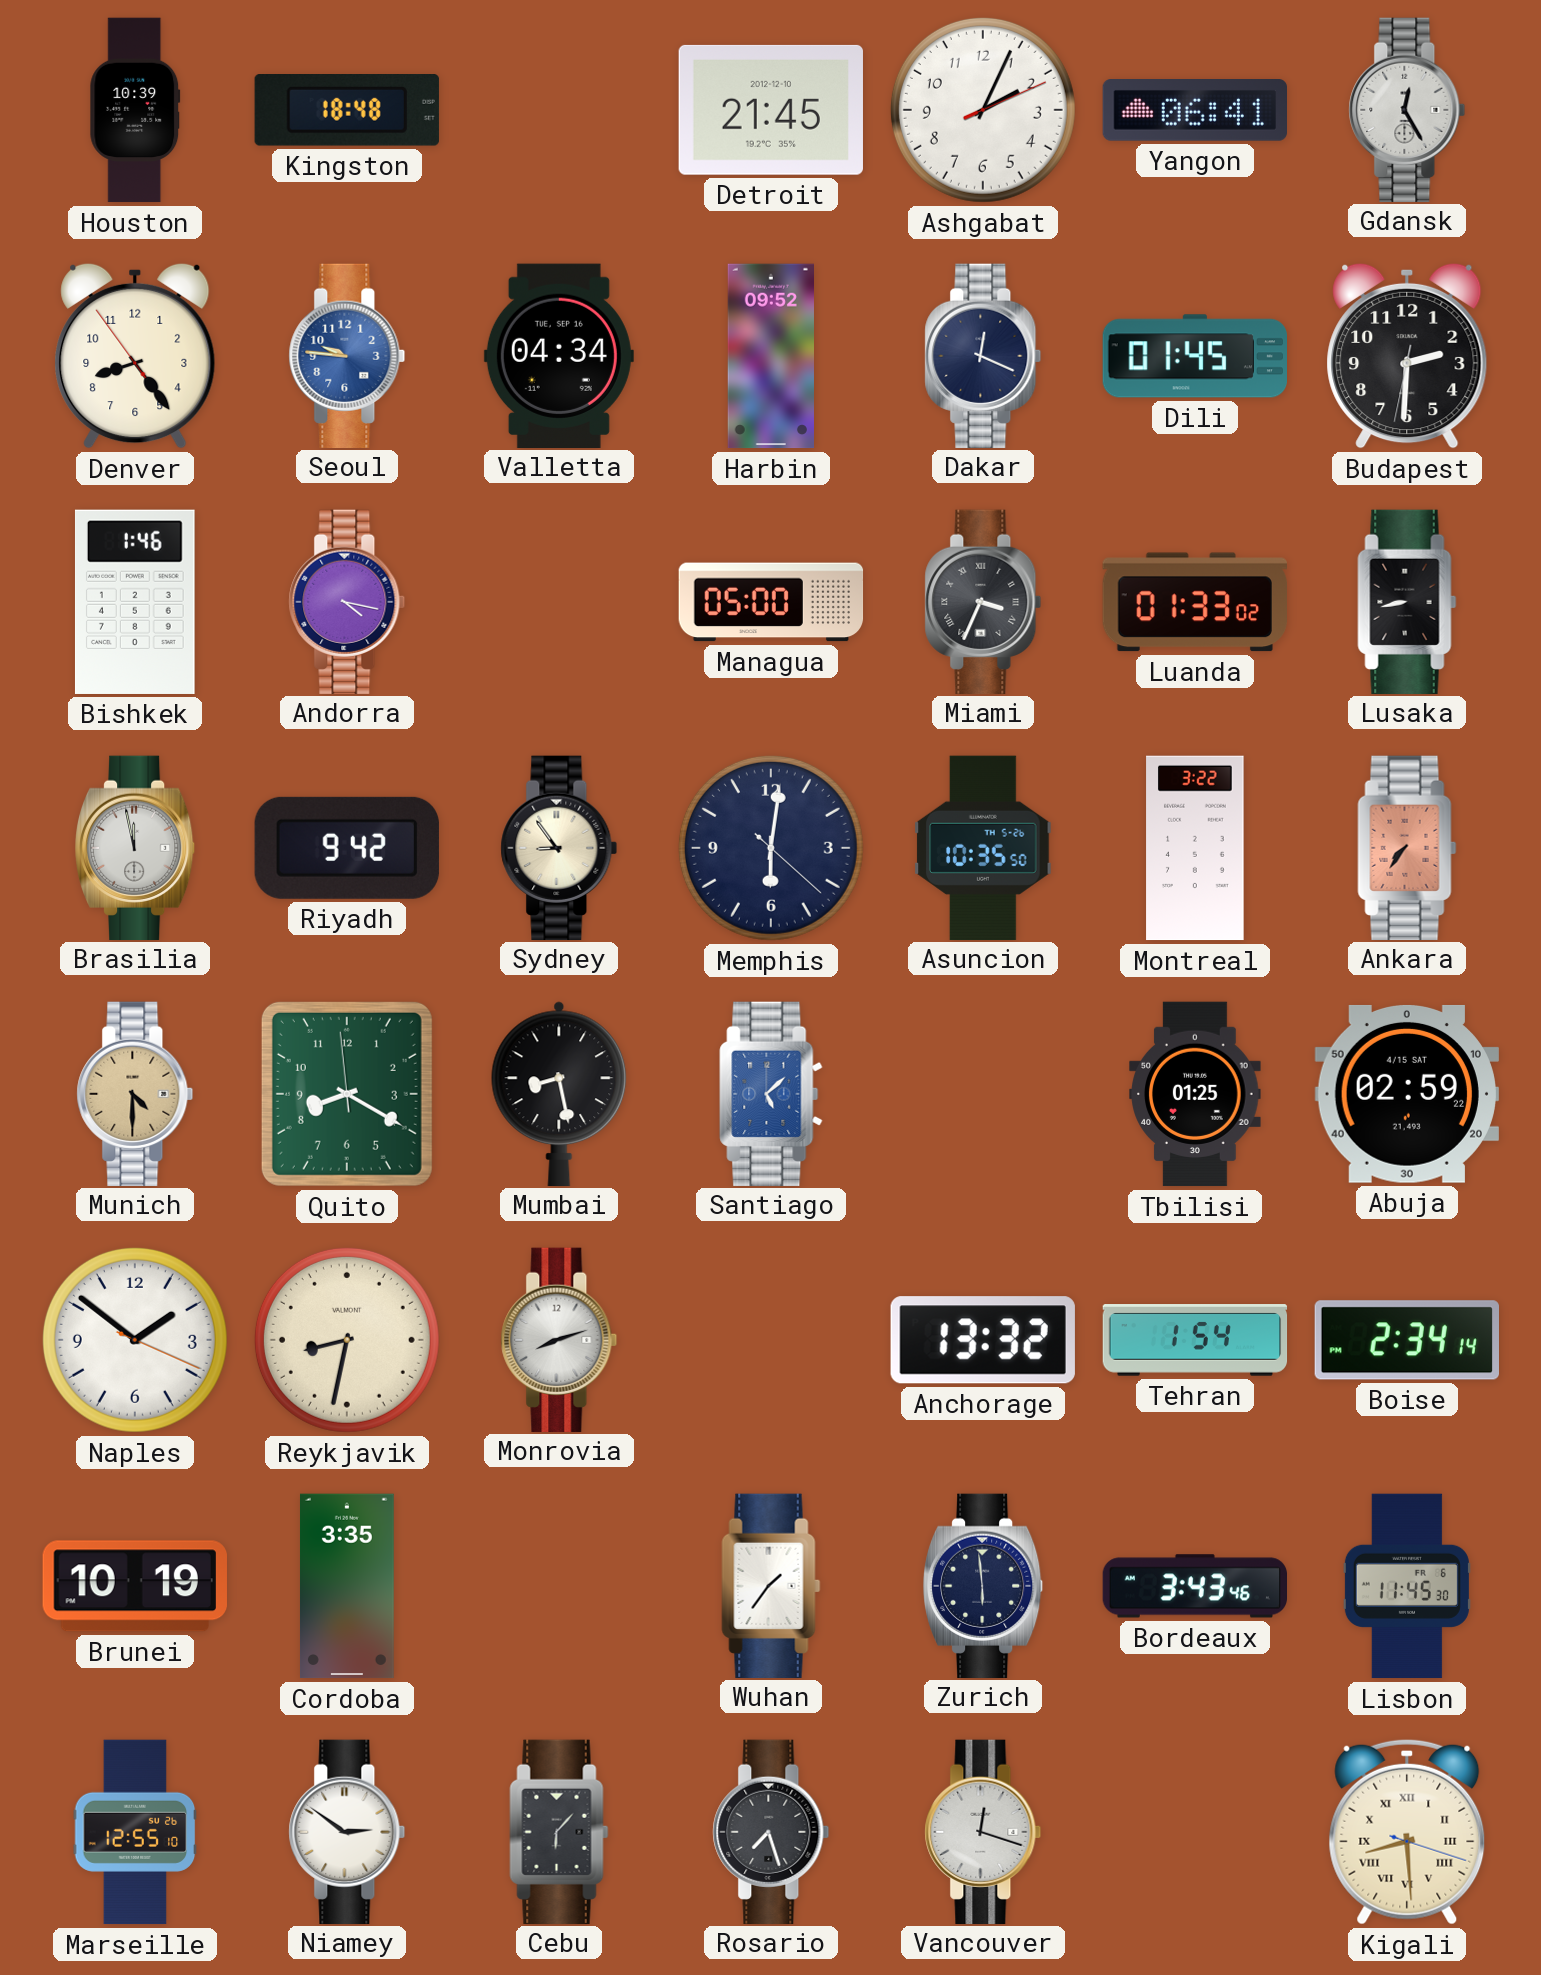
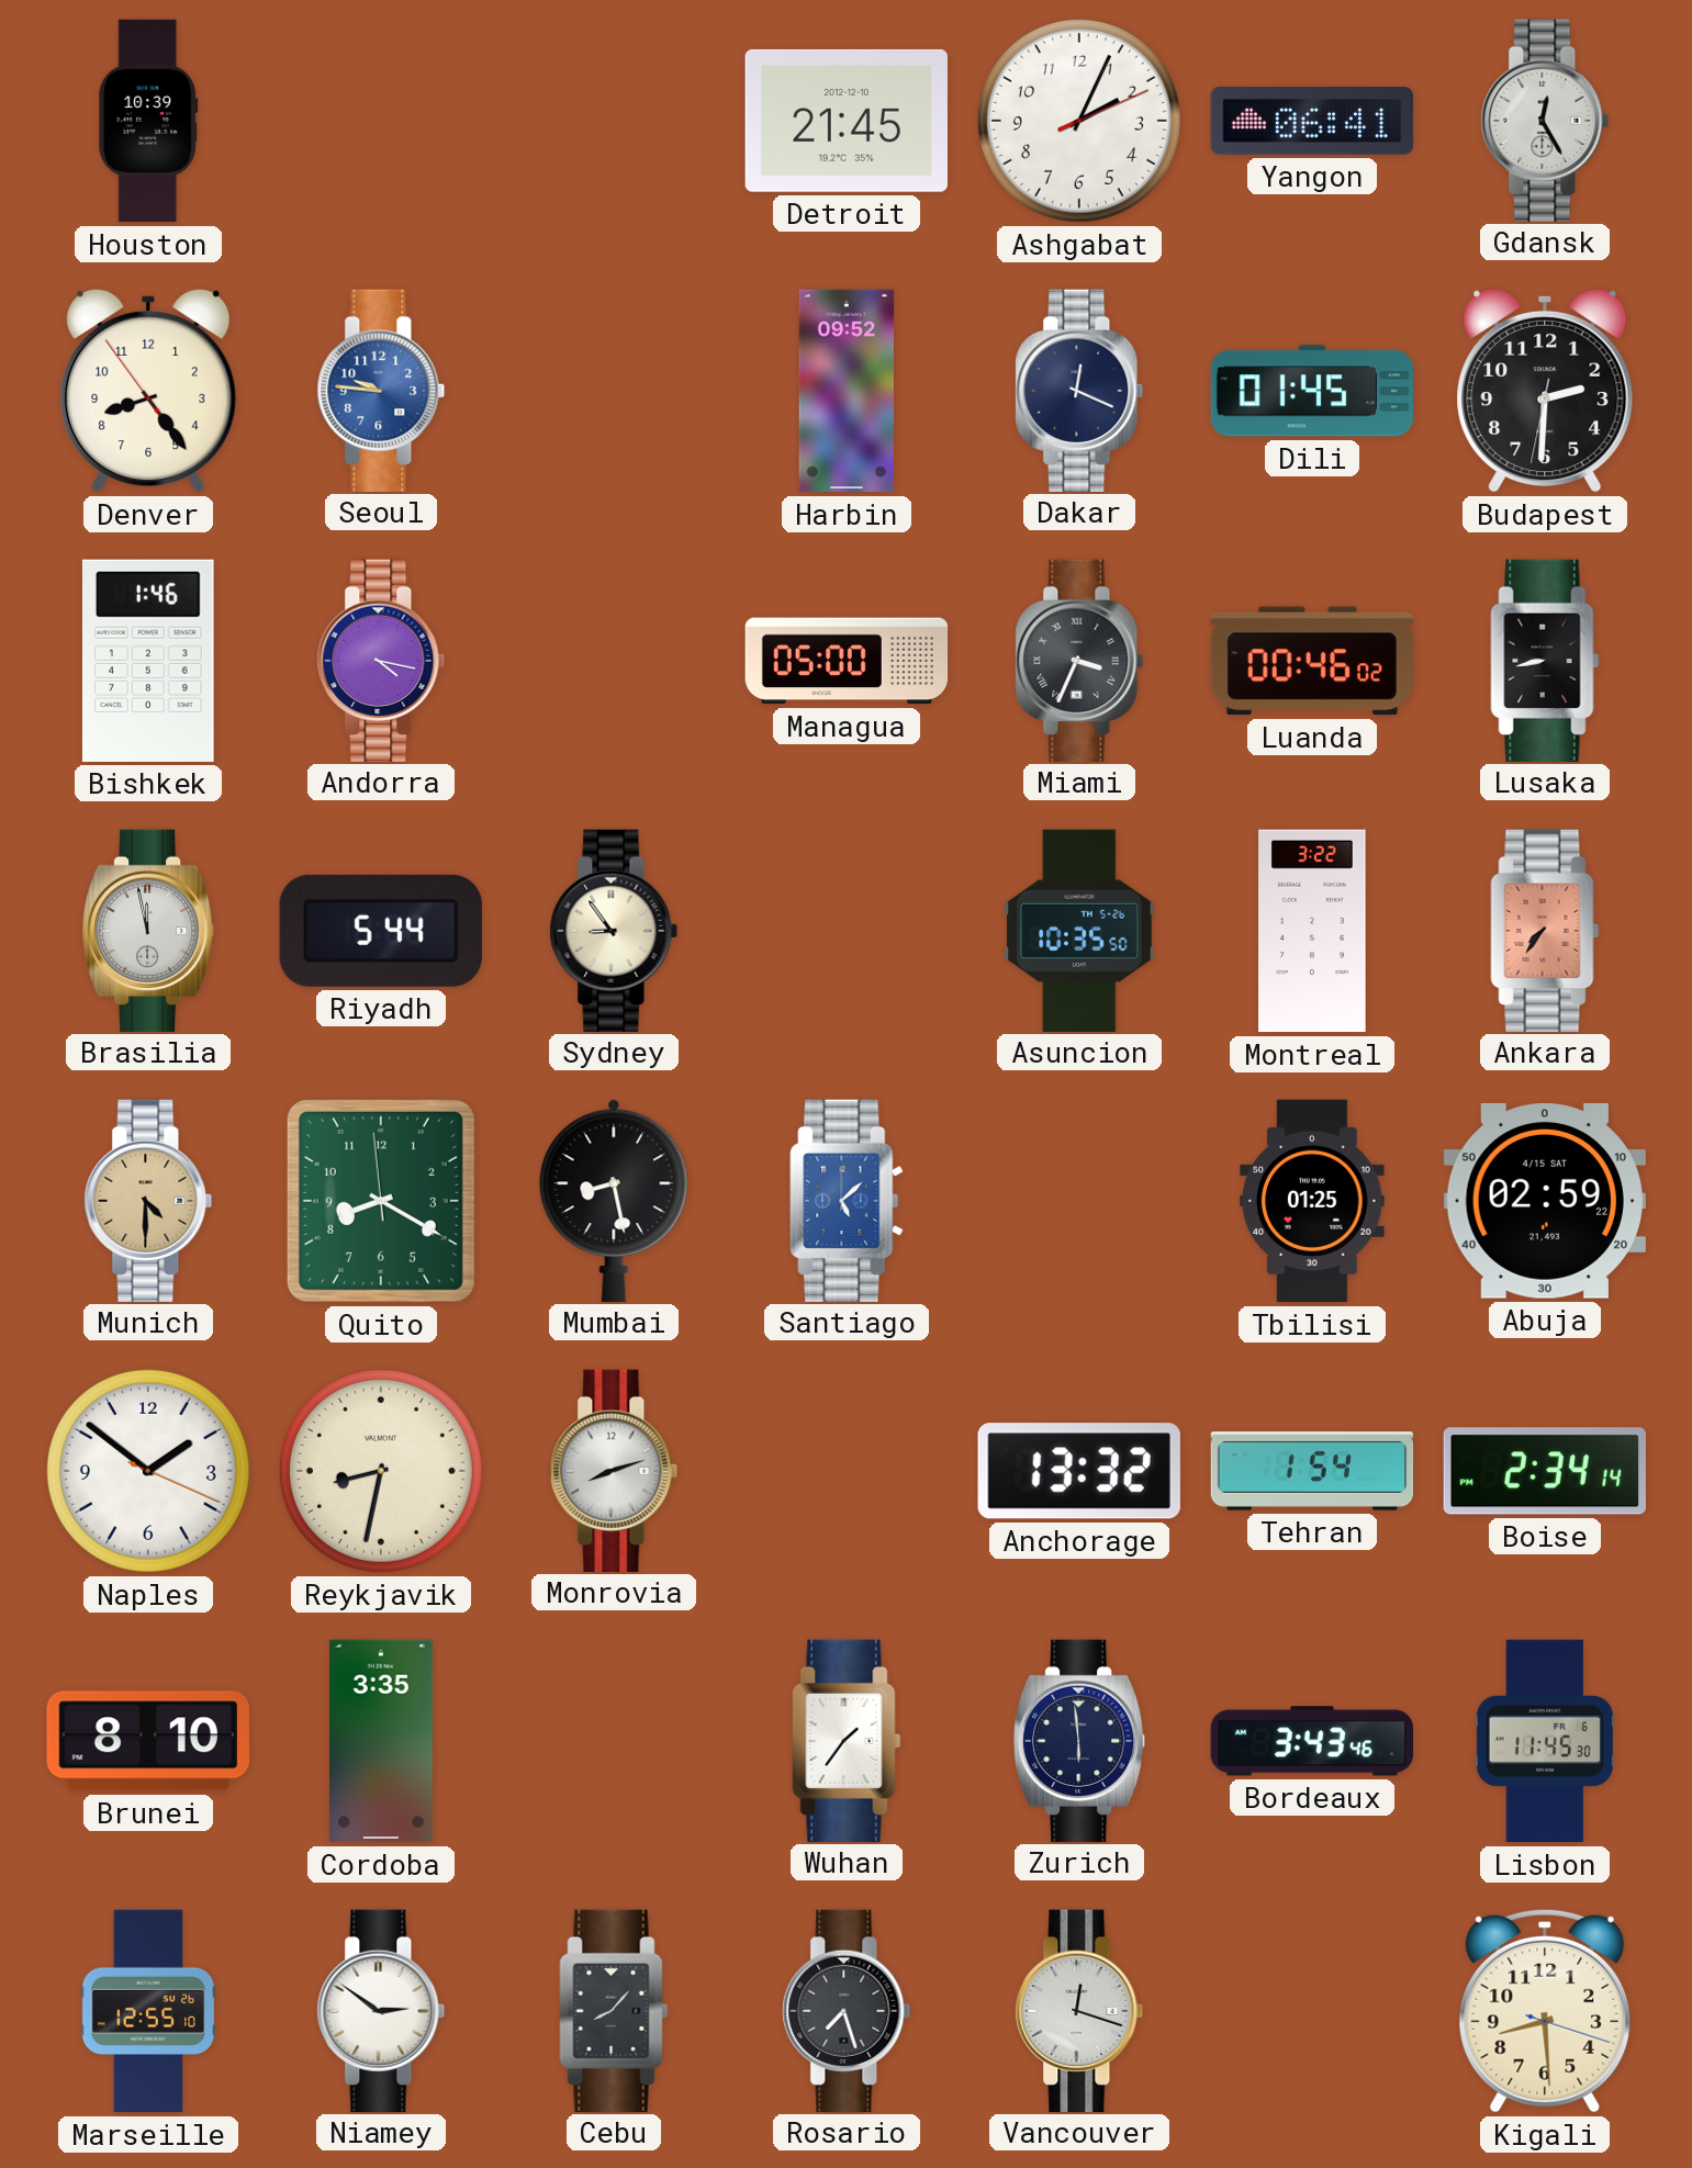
Kingston: 18:48 -> none (347, 111)
Valletta: 04:34 -> none (559, 355)
Luanda: 01:33 -> 00:46 (1312, 661)
Riyadh: 9:42 -> 5:44 (381, 931)
Memphis: 6:01 -> none (771, 848)
Brunei: 10:19 -> 8:10 (148, 1741)
Cebu: 6:07 -> 8:07 (614, 2010)
Kigali numerals: Roman -> Arabic (1545, 2011)
